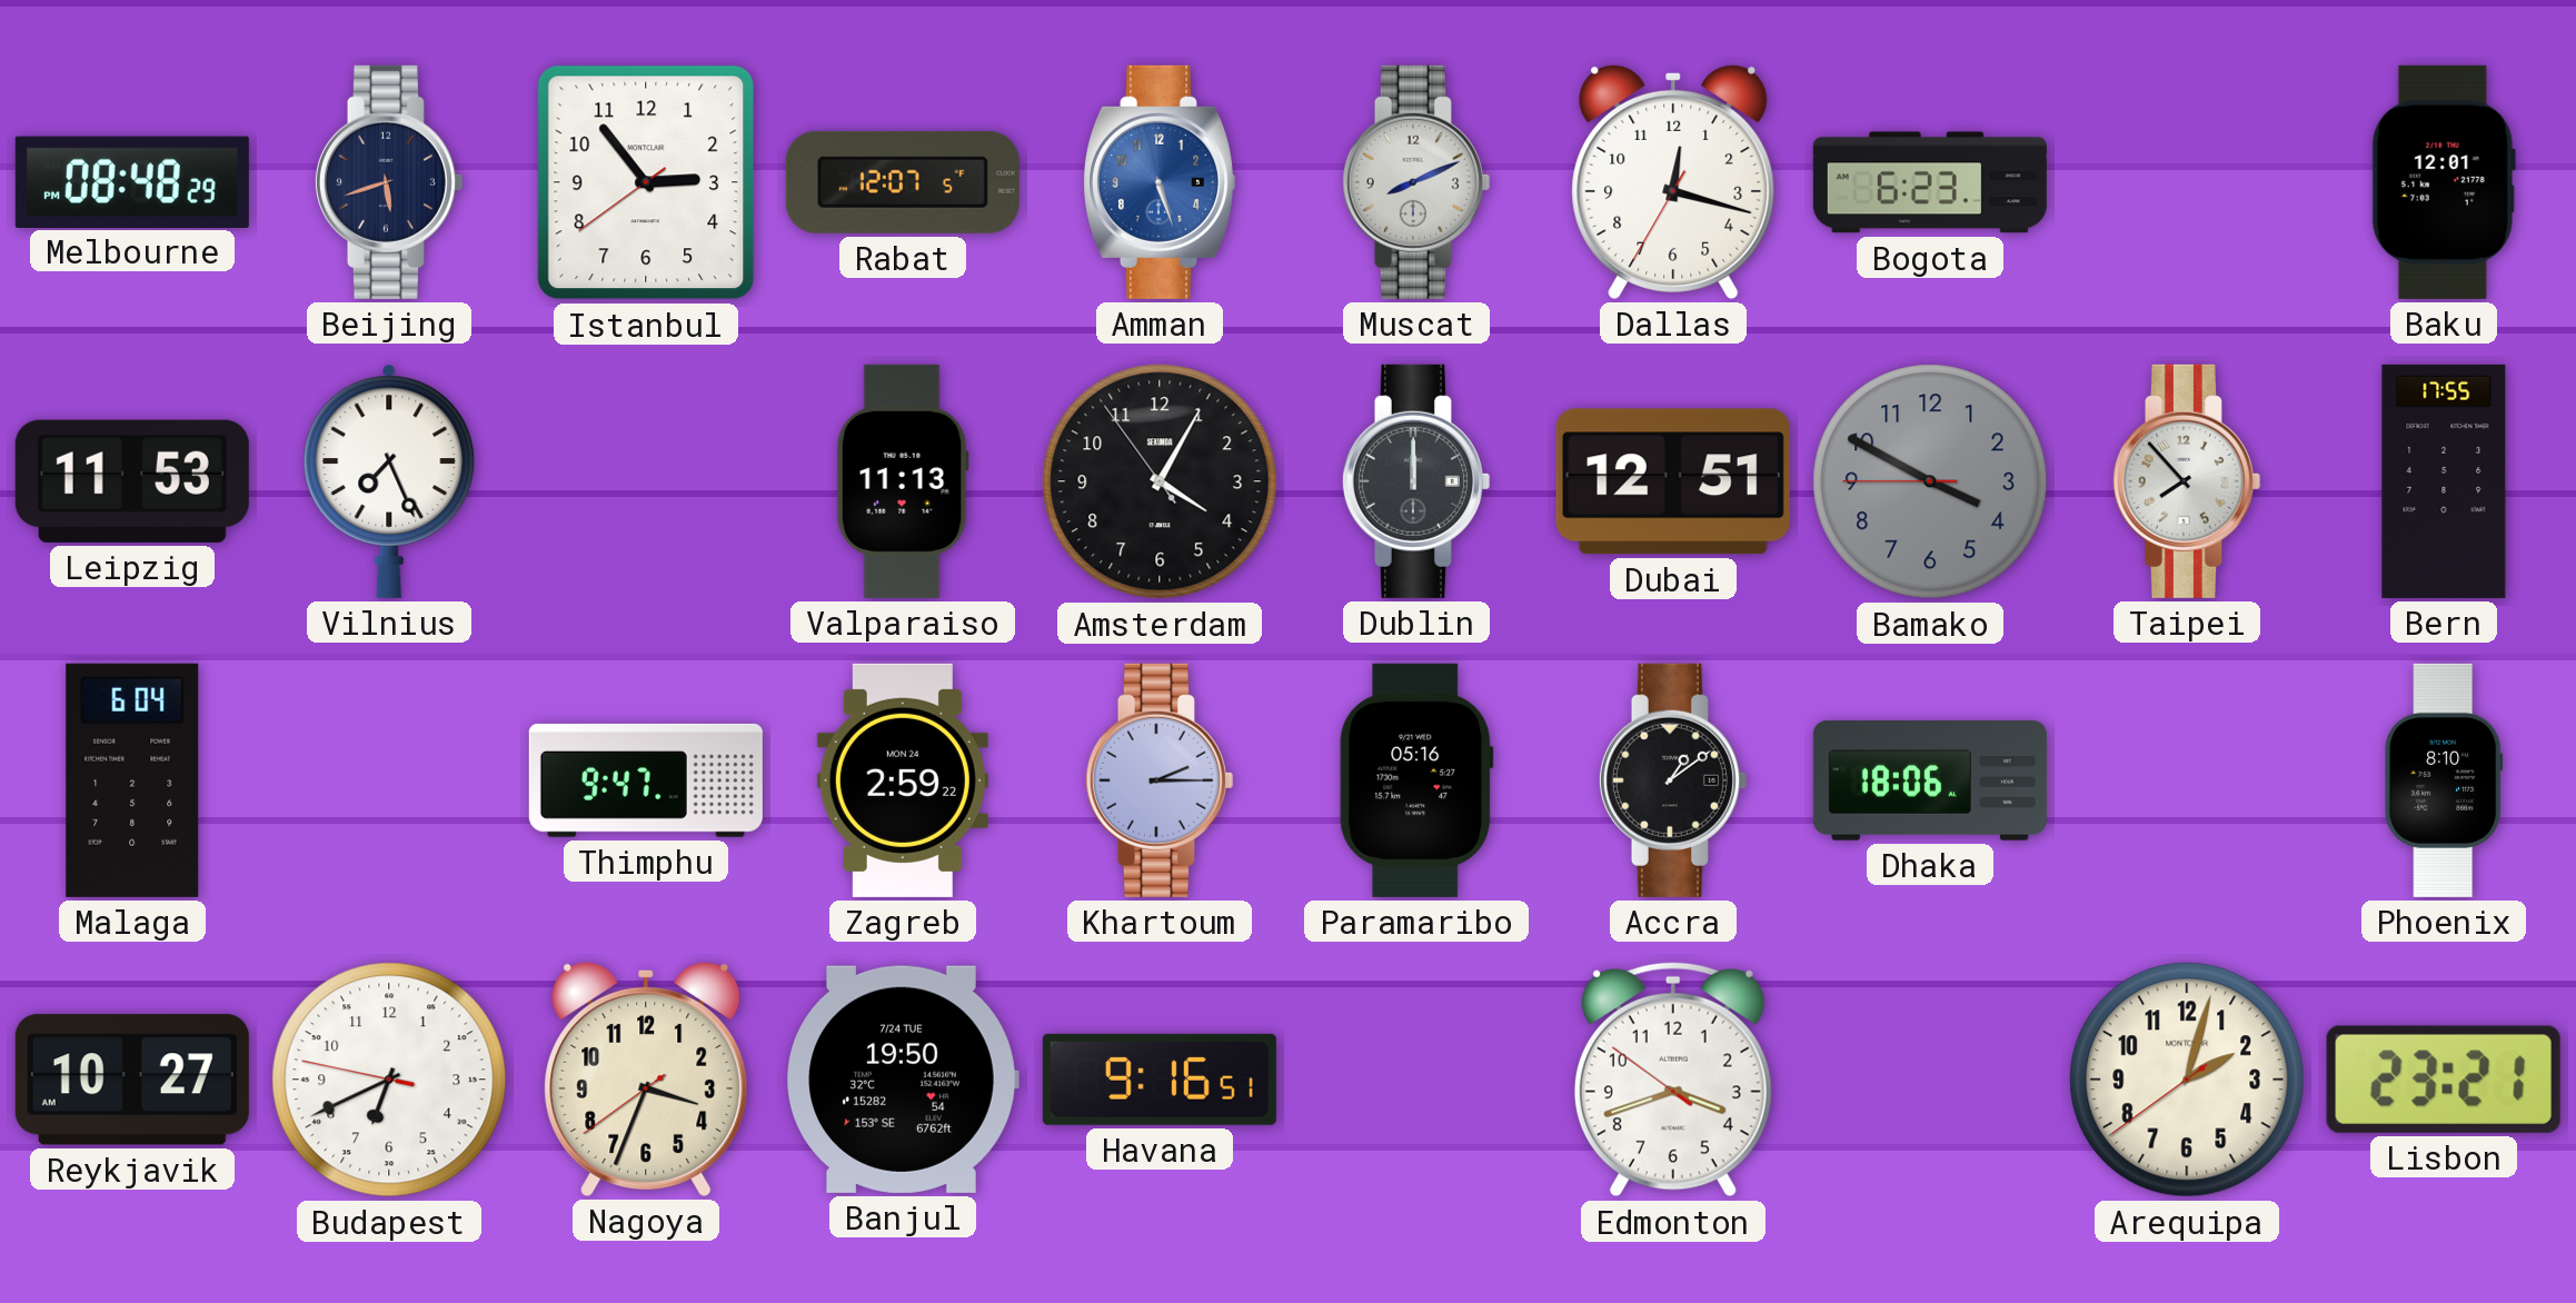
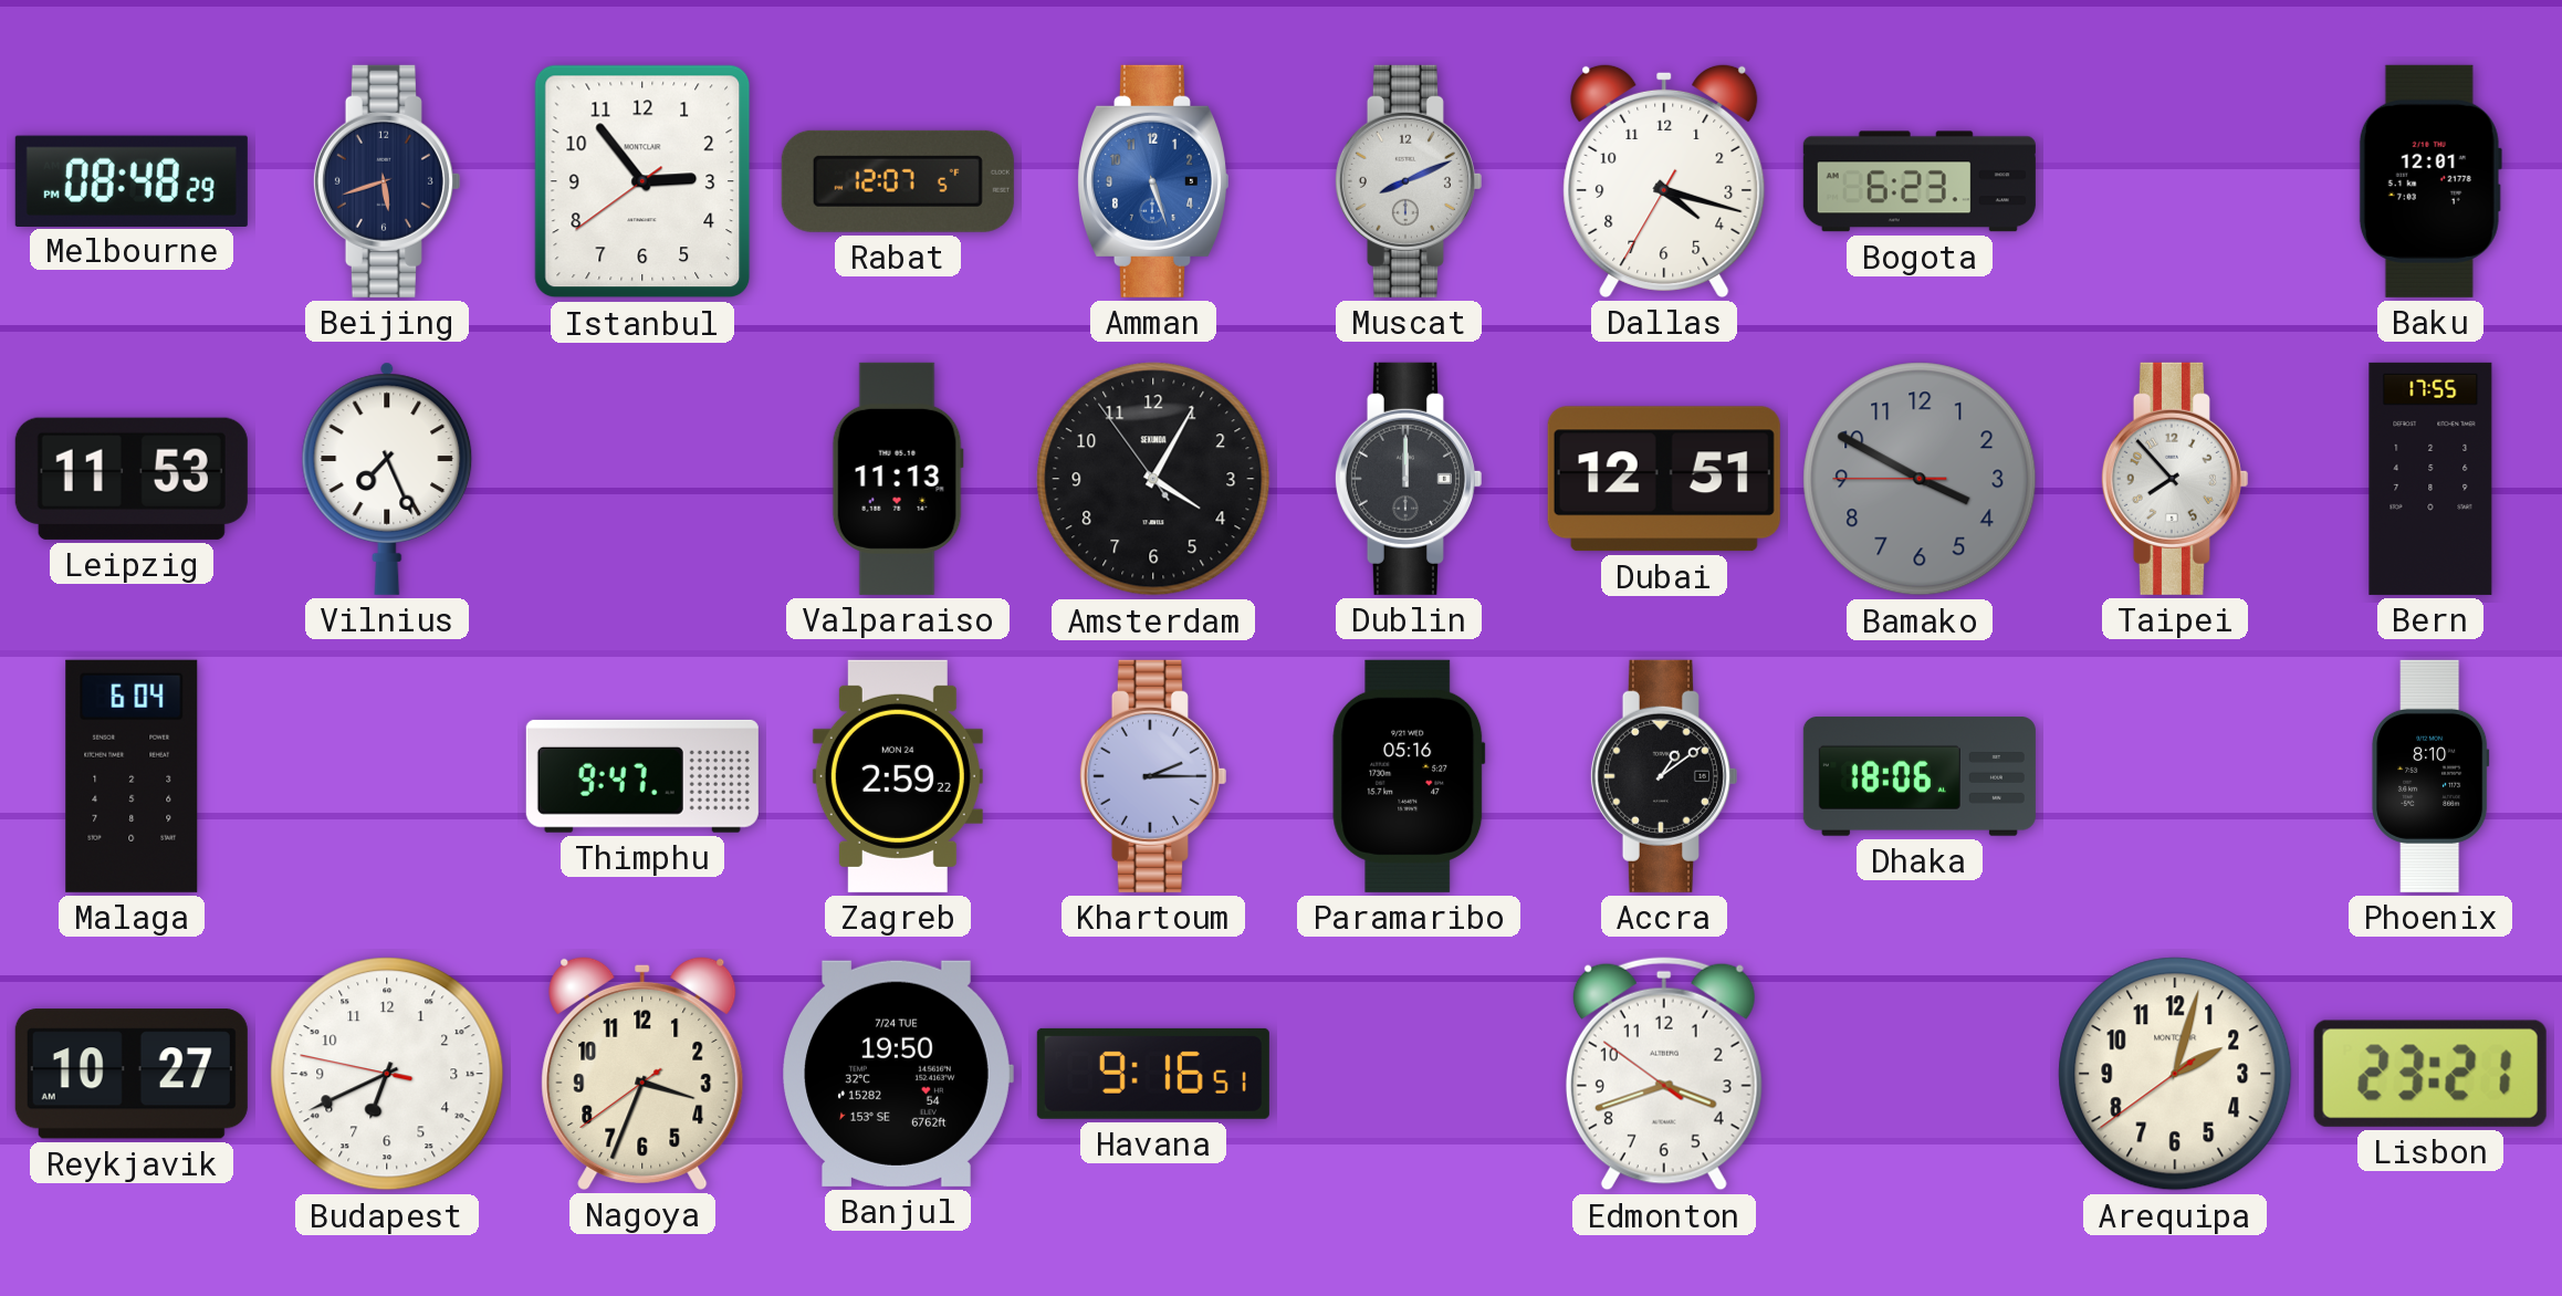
Dallas: 12:17 -> 4:17 (1664, 180)
